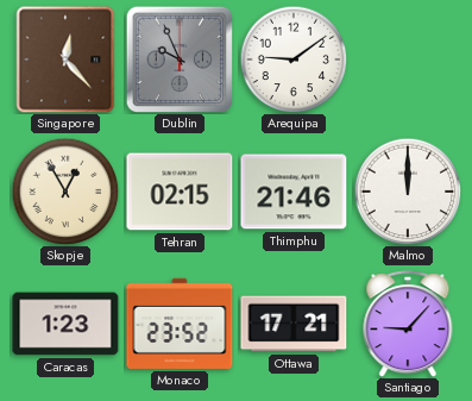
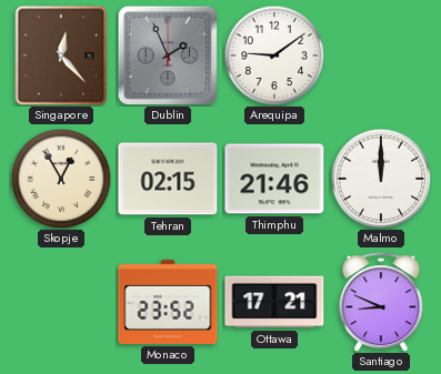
Dublin: 9:56 -> 1:56 (167, 54)
Caracas: 1:23 -> none (65, 324)
Santiago: 9:07 -> 8:49 (381, 302)
